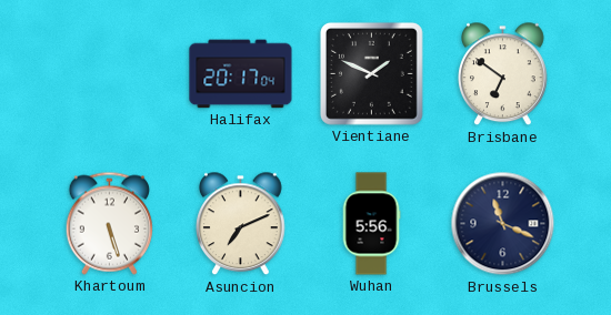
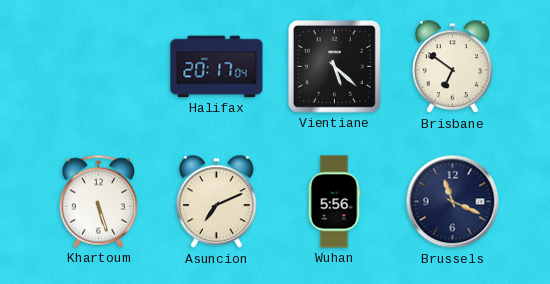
Vientiane: 1:49 -> 5:22 (334, 66)
